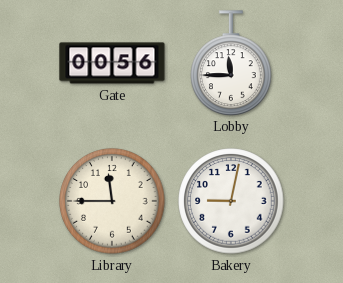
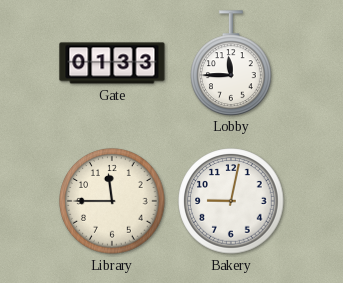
Gate: 00:56 -> 01:33 (112, 63)
